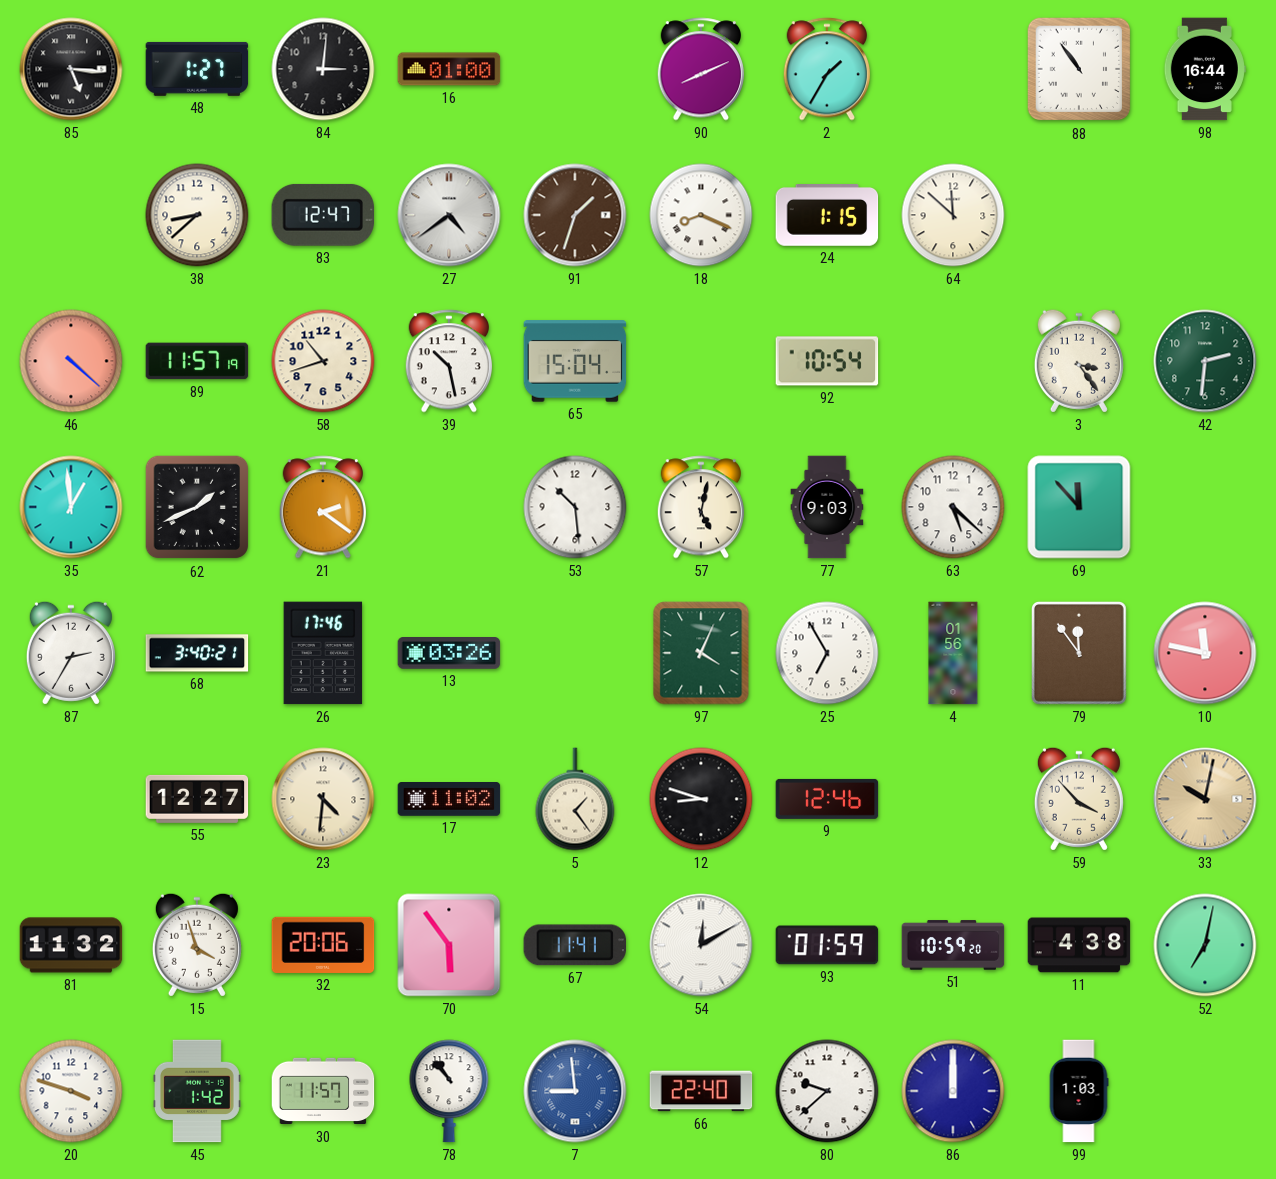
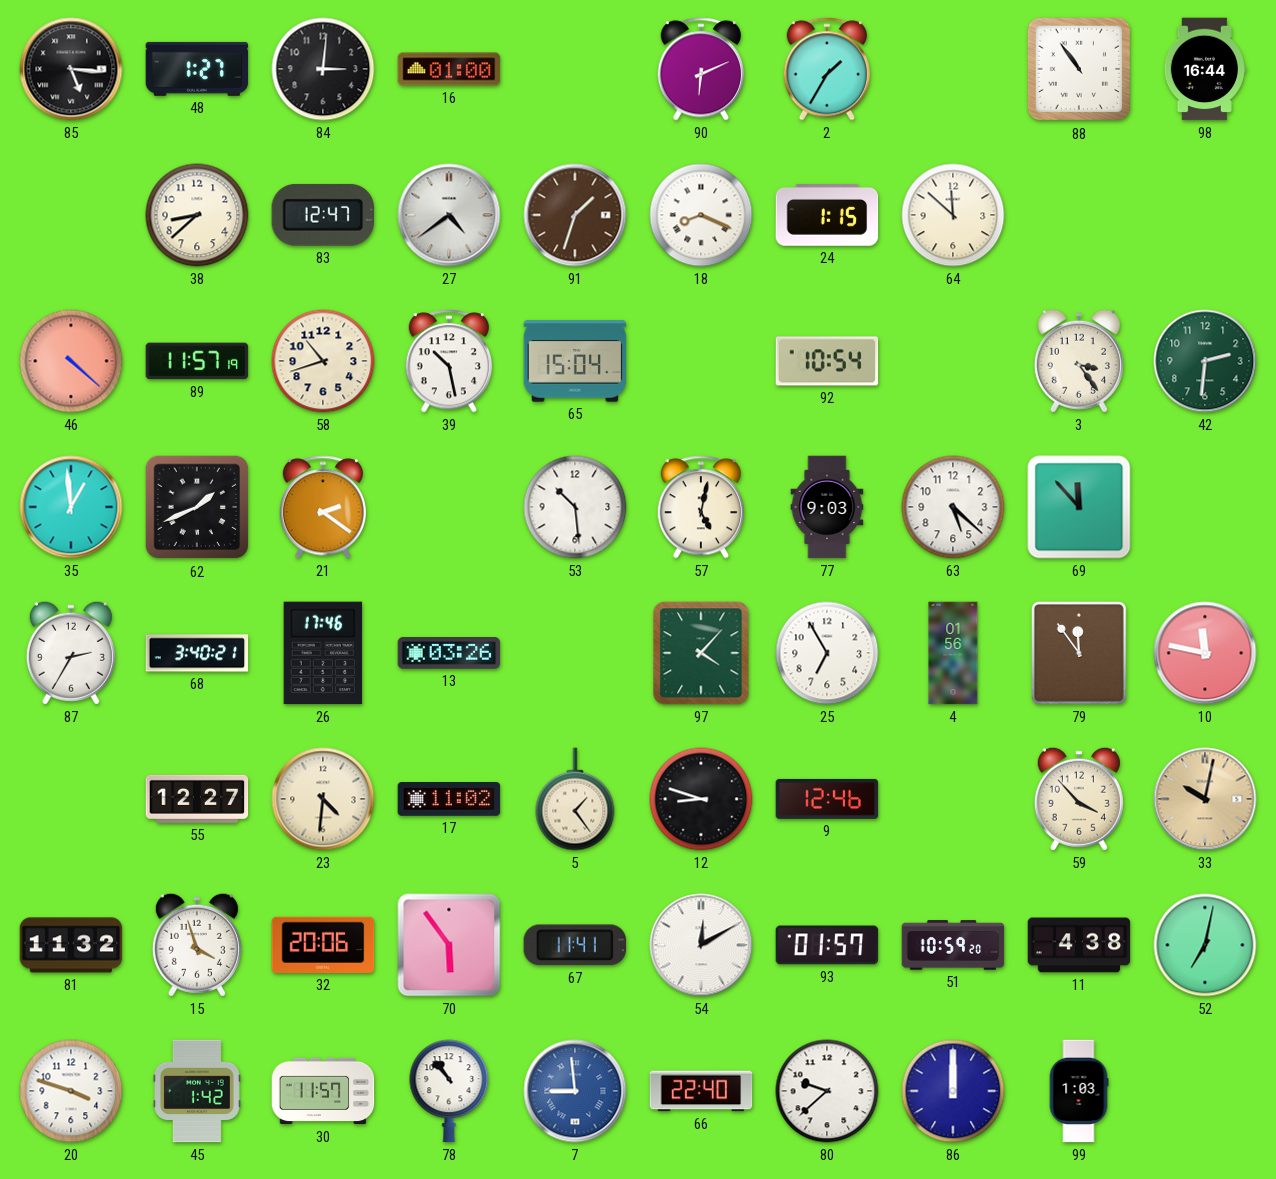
90: 8:11 -> 6:11 (700, 69)
97: 4:04 -> 4:07 (701, 653)
93: 01:59 -> 01:57 (827, 945)
